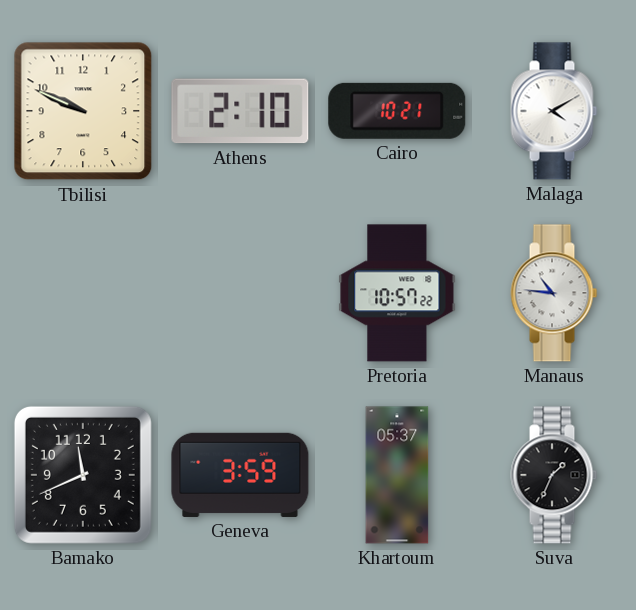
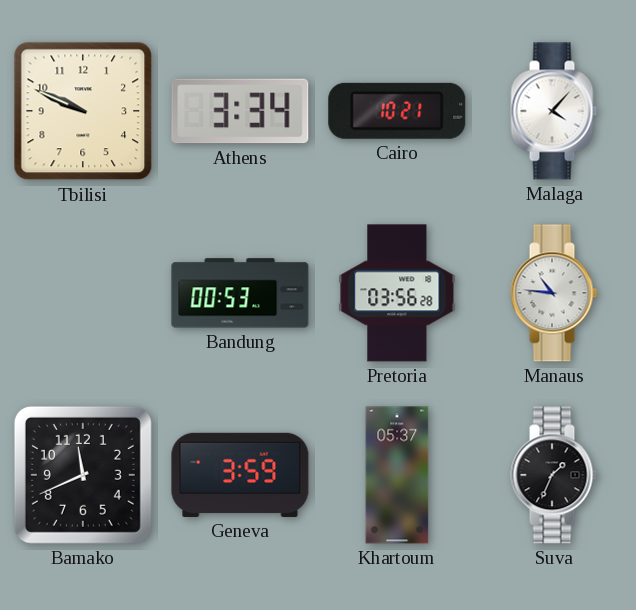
Athens: 2:10 -> 3:34 (240, 111)
Malaga: 4:10 -> 4:07 (554, 111)
Bandung: none -> 00:53 (240, 293)
Pretoria: 10:57 -> 03:56 (397, 293)
